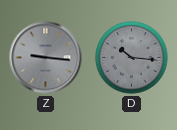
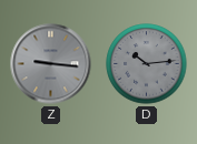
D: 10:16 -> 10:14 (147, 64)
